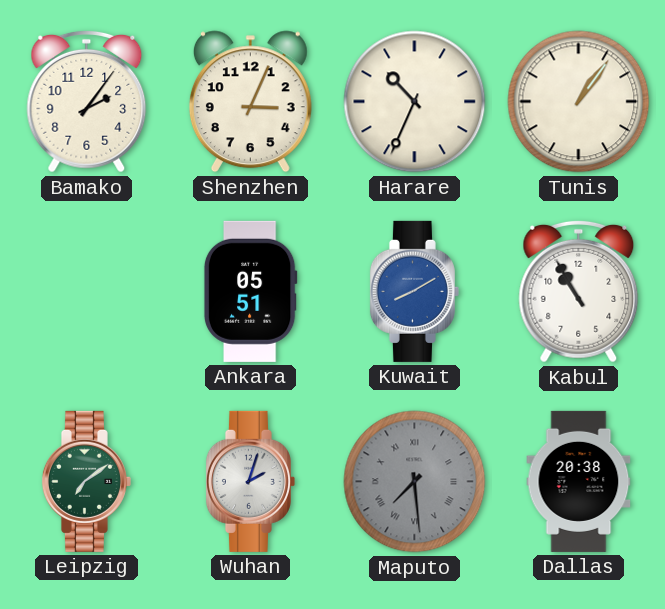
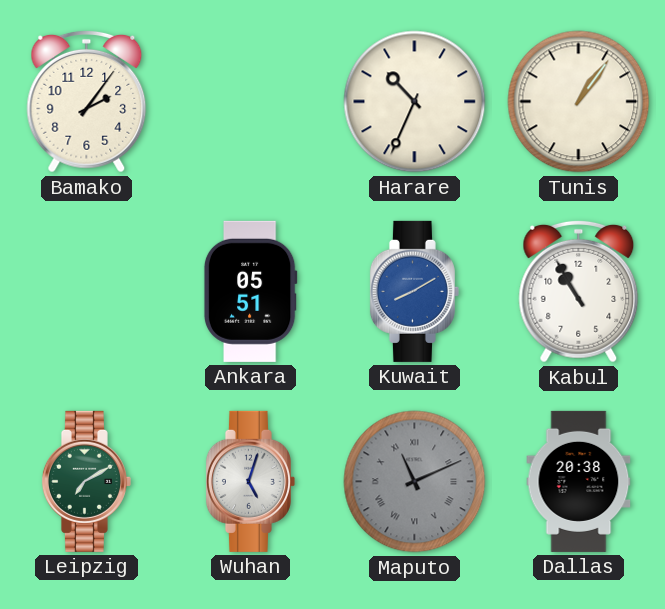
Shenzhen: 3:04 -> none (250, 102)
Leipzig: 7:09 -> 7:10 (86, 481)
Wuhan: 2:03 -> 5:03 (250, 481)
Maputo: 7:29 -> 11:11 (415, 482)
